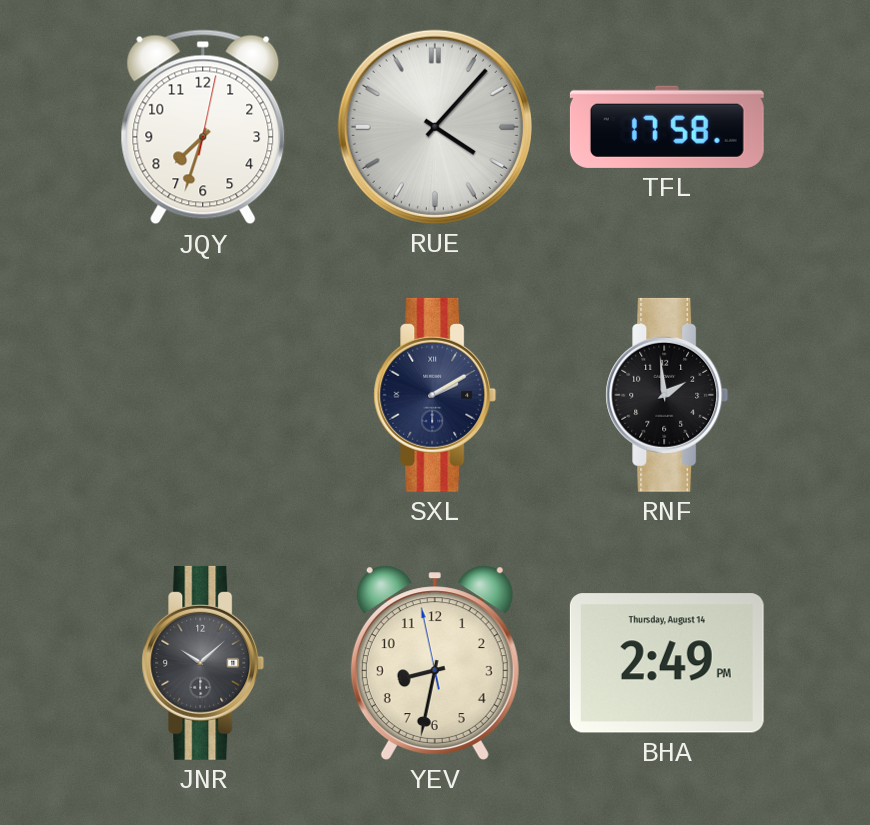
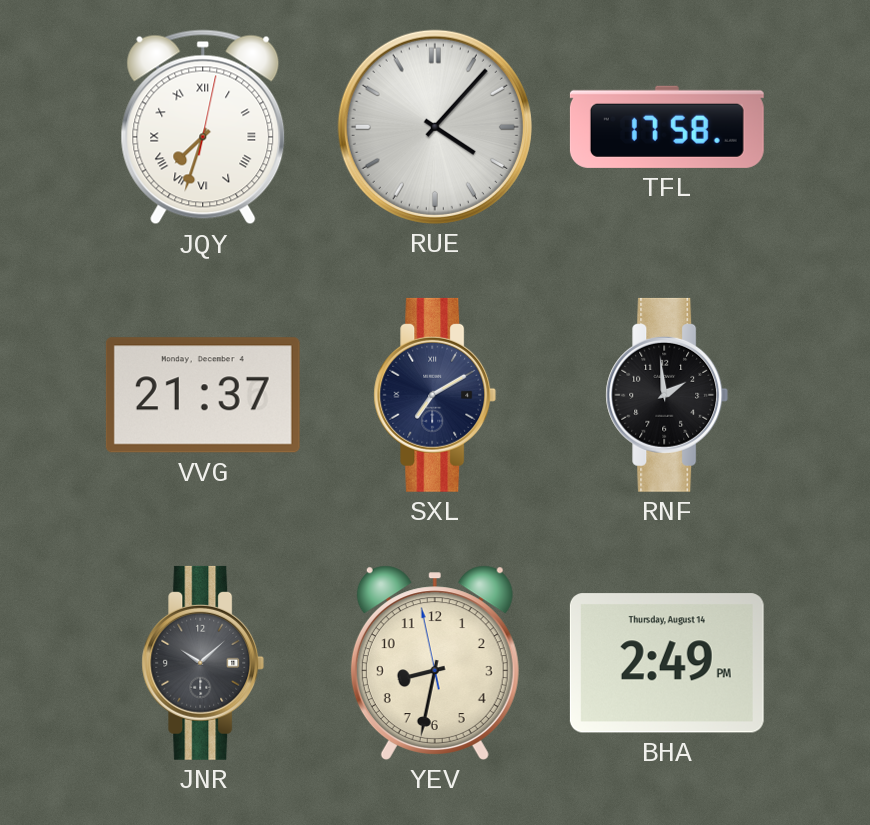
JQY numerals: Arabic -> Roman (203, 127)
VVG: none -> 21:37 (203, 395)
SXL: 2:10 -> 7:10 (435, 395)
